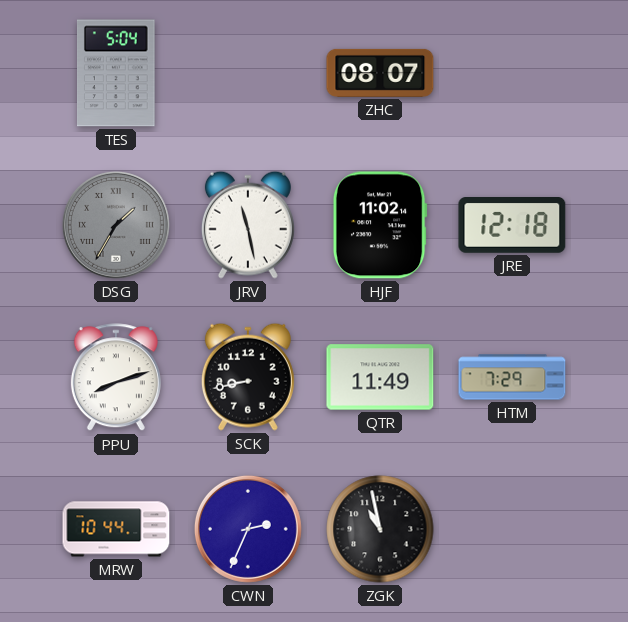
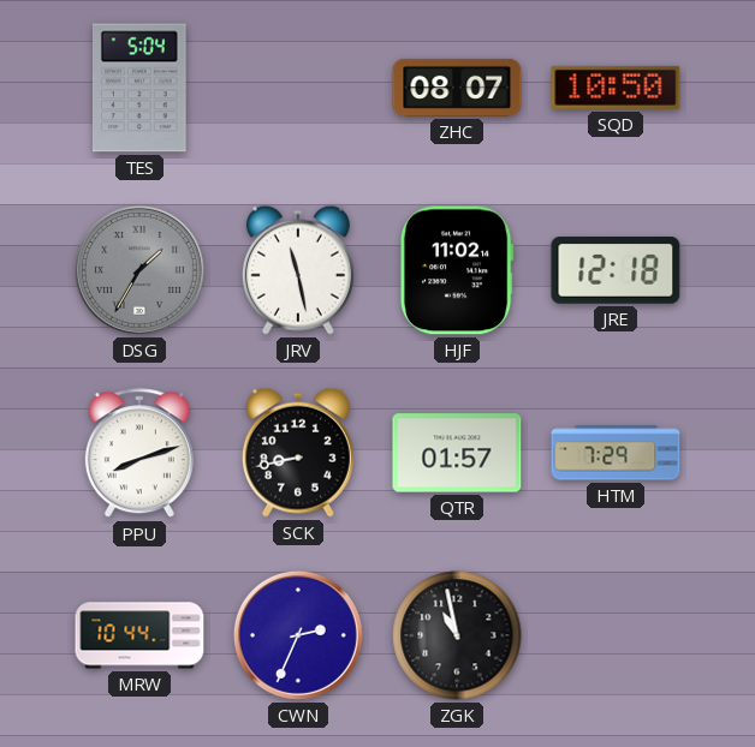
SQD: none -> 10:50 (616, 88)
QTR: 11:49 -> 01:57 (457, 453)
